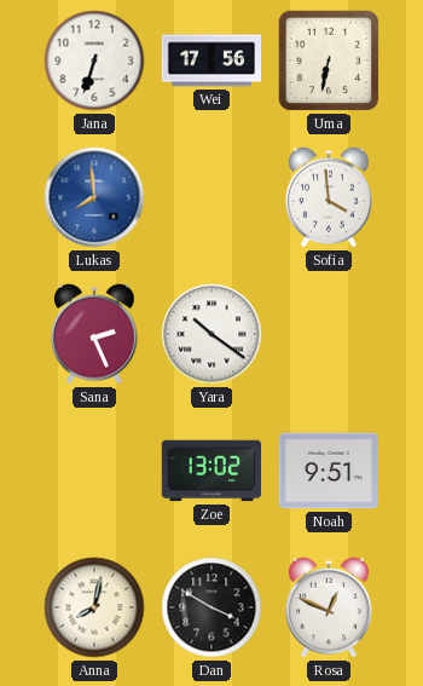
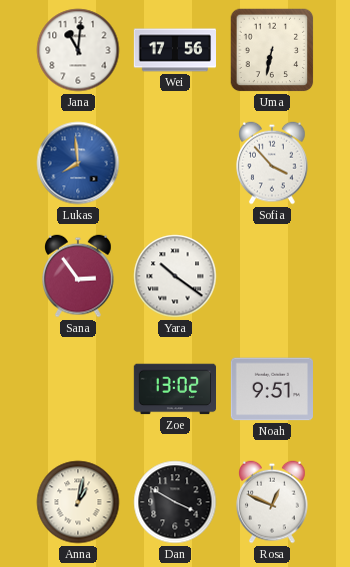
Jana: 6:33 -> 11:01 (78, 50)
Sofia: 3:59 -> 3:53 (272, 163)
Sana: 2:26 -> 2:54 (78, 276)
Anna: 8:02 -> 1:02 (78, 502)
